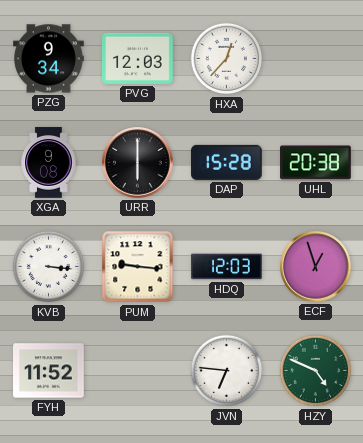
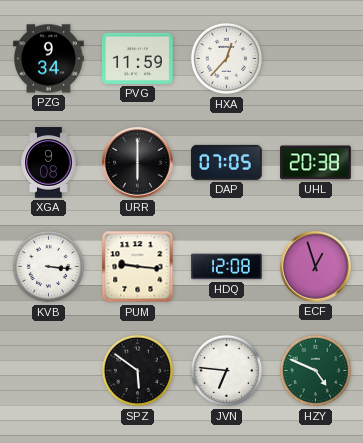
PVG: 12:03 -> 11:59 (138, 58)
DAP: 15:28 -> 07:05 (227, 162)
HDQ: 12:03 -> 12:08 (227, 267)
FYH: 11:52 -> none (49, 371)
SPZ: none -> 5:51 (138, 371)
